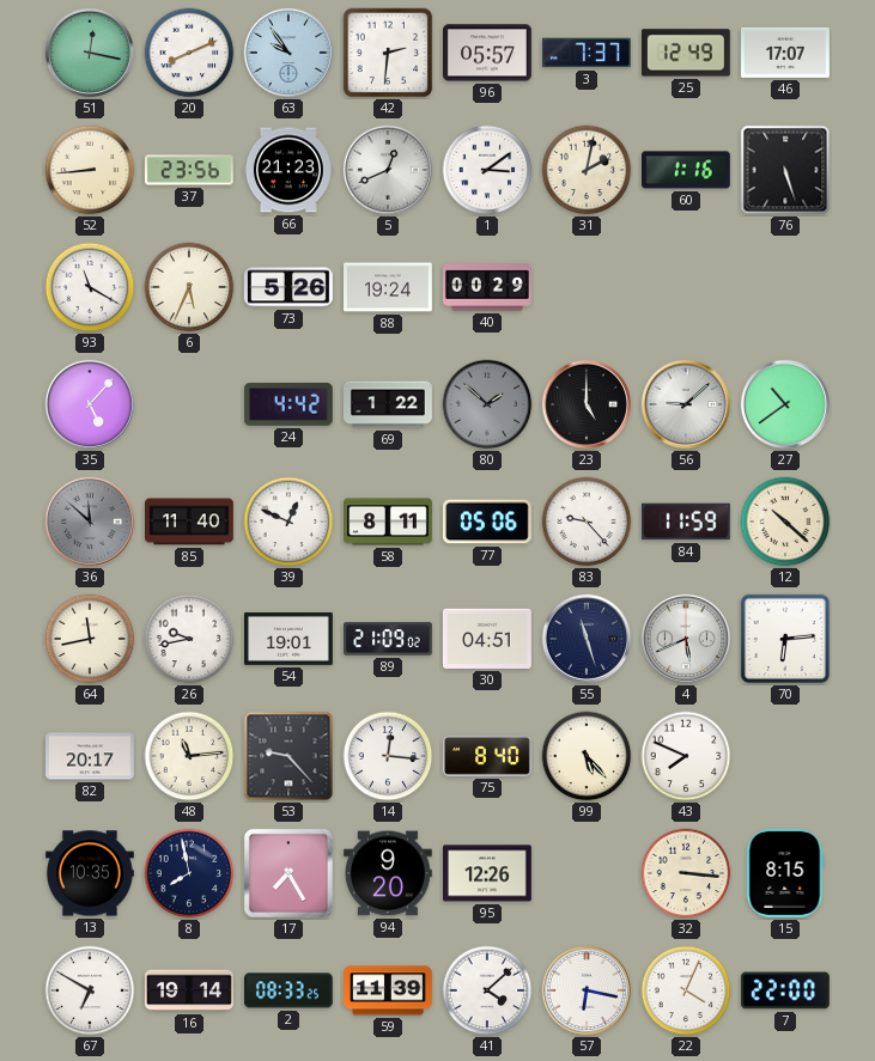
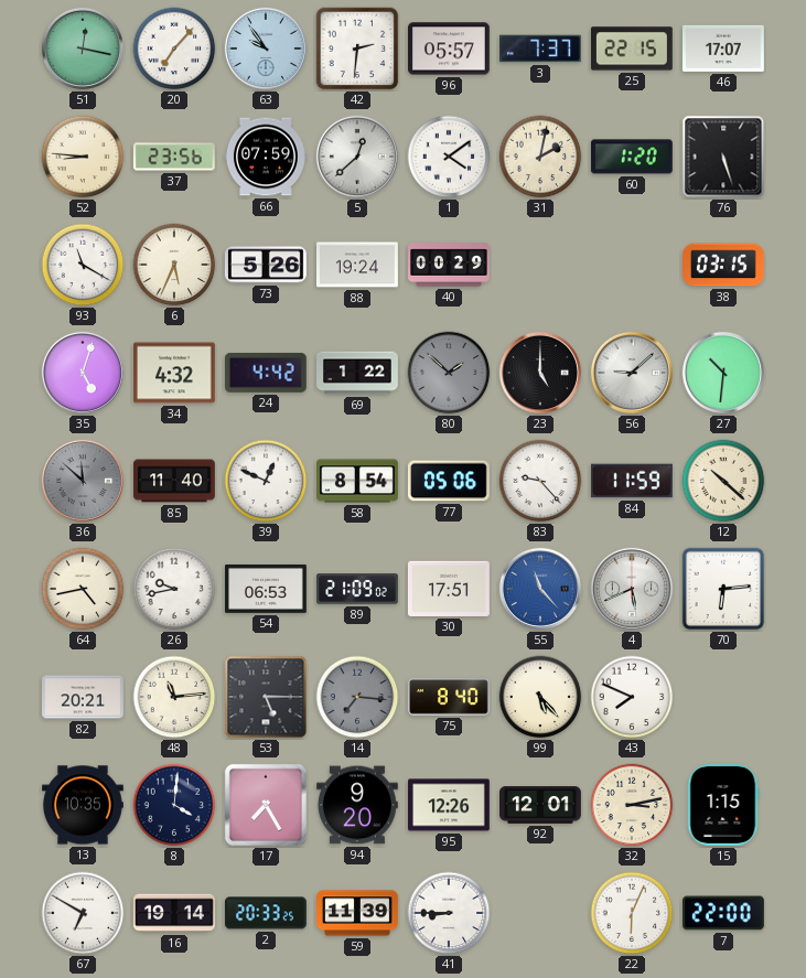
20: 8:11 -> 7:07 (174, 49)
25: 12:49 -> 22:15 (632, 49)
52: 8:44 -> 8:46 (83, 157)
66: 21:23 -> 07:59 (266, 157)
5: 12:41 -> 12:38 (357, 157)
1: 3:09 -> 4:09 (449, 157)
60: 1:16 -> 1:20 (632, 157)
38: none -> 03:15 (724, 265)
35: 5:07 -> 5:03 (83, 373)
34: none -> 4:32 (175, 373)
27: 10:39 -> 10:31 (723, 373)
58: 8:11 -> 8:54 (358, 481)
64: 11:43 -> 4:43 (83, 589)
54: 19:01 -> 06:53 (267, 589)
30: 04:51 -> 17:51 (449, 589)
55: 11:27 -> 11:23 (540, 589)
55 dial: navy -> blue (540, 589)
82: 20:17 -> 20:21 (84, 697)
53: 9:23 -> 5:15 (266, 697)
14: 12:16 -> 7:16 (357, 697)
14 dial: white -> grey (357, 697)
8: 7:58 -> 4:01 (174, 805)
92: none -> 12:01 (541, 805)
32: 3:16 -> 3:13 (632, 805)
15: 8:15 -> 1:15 (723, 805)
2: 08:33 -> 20:33 (266, 913)
41: 4:08 -> 8:45 (449, 913)
57: 6:17 -> none (587, 990)
22: 4:04 -> 6:04 (632, 913)
